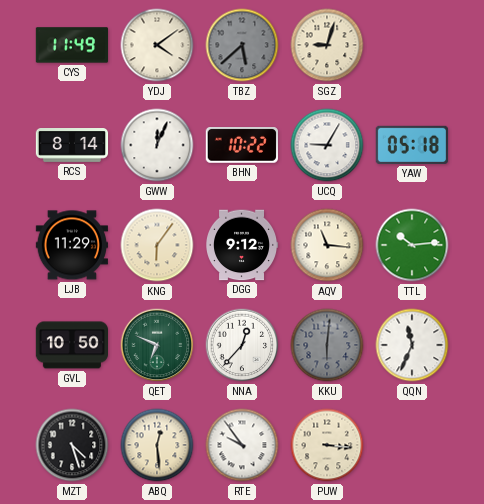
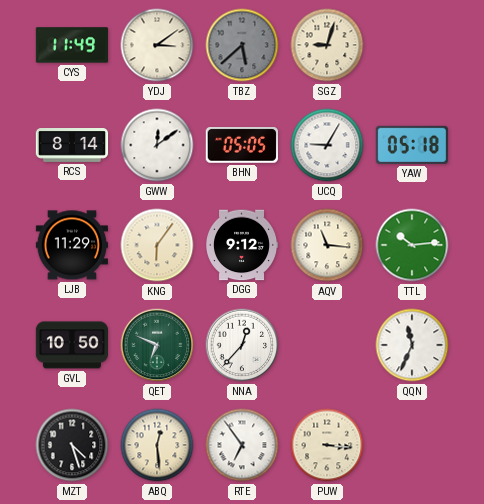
YDJ: 4:09 -> 3:09 (157, 45)
GWW: 12:04 -> 12:09 (157, 145)
BHN: 10:22 -> 05:05 (242, 146)
KKU: 6:01 -> none (327, 345)
RTE: 9:54 -> 6:54 (242, 445)
